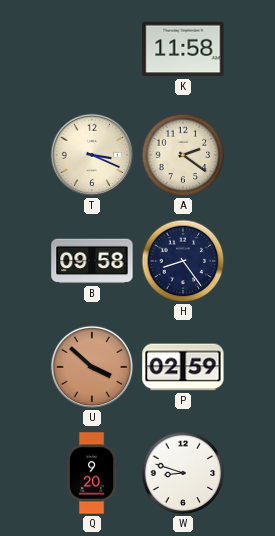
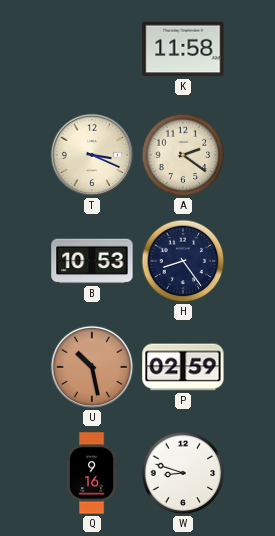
B: 09:58 -> 10:53 (92, 261)
U: 3:52 -> 10:28 (92, 367)
Q: 9:20 -> 9:16 (92, 473)
